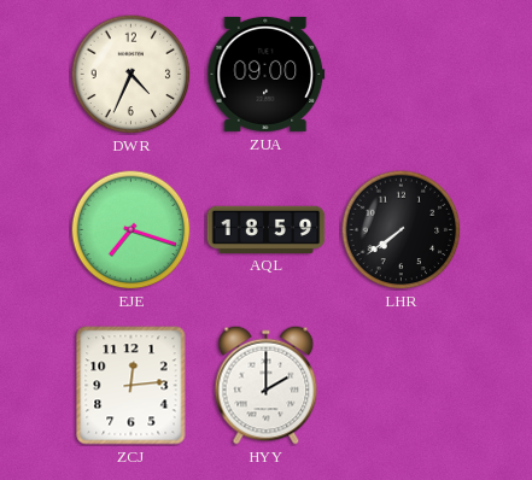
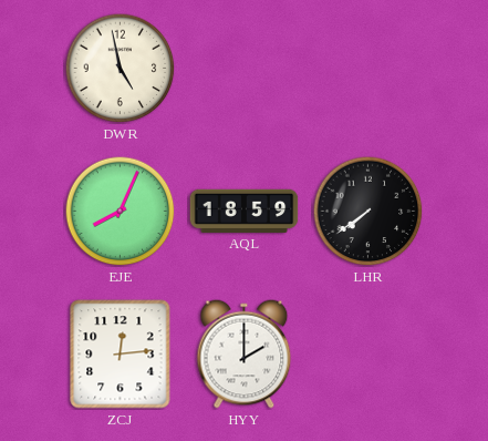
DWR: 4:34 -> 4:58 (121, 69)
ZUA: 09:00 -> none (267, 74)
EJE: 7:18 -> 8:04 (121, 212)
